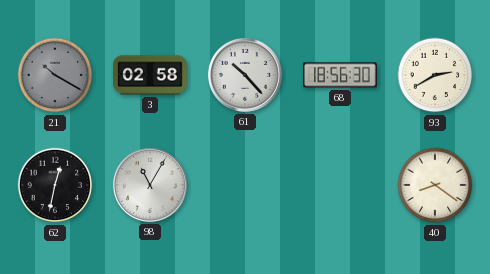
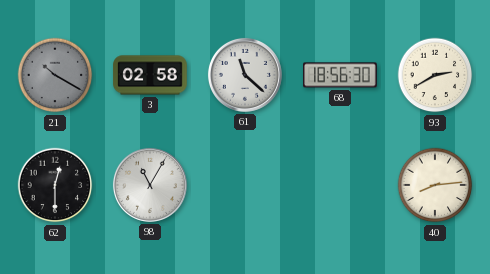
61: 10:23 -> 11:22 (245, 75)
62: 12:32 -> 12:30 (55, 185)
40: 8:21 -> 8:14 (435, 185)
